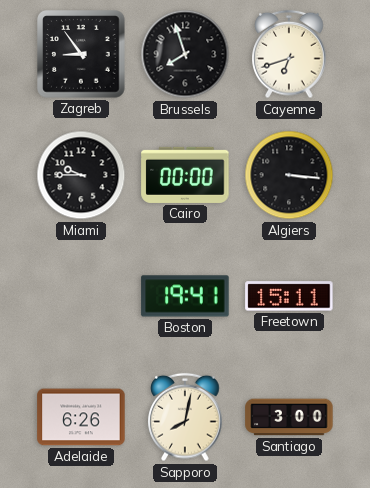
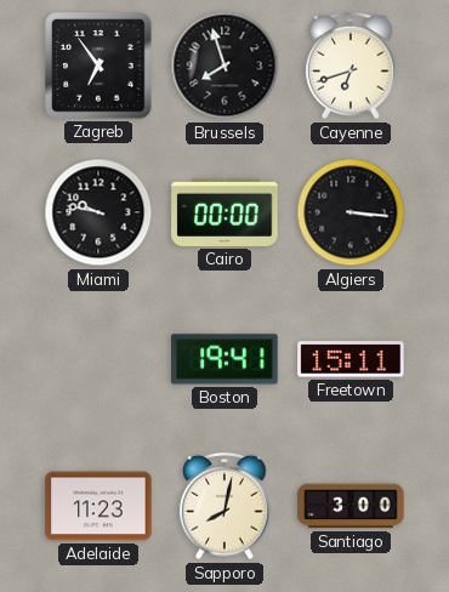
Zagreb: 8:54 -> 6:54 (98, 66)
Miami: 9:45 -> 9:47 (98, 212)
Adelaide: 6:26 -> 11:23 (98, 506)
